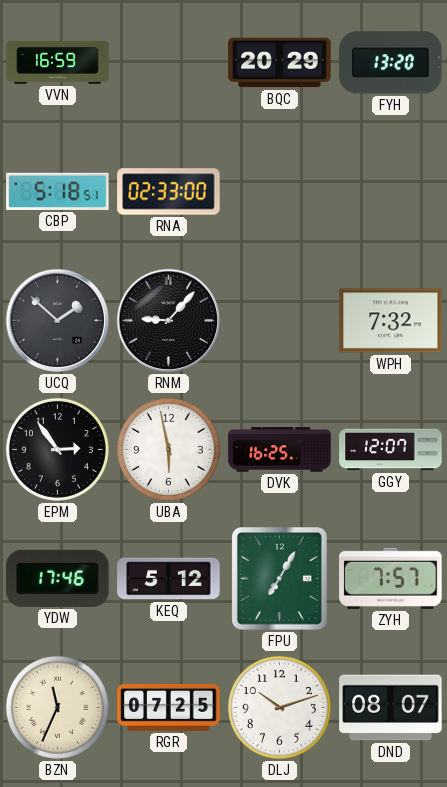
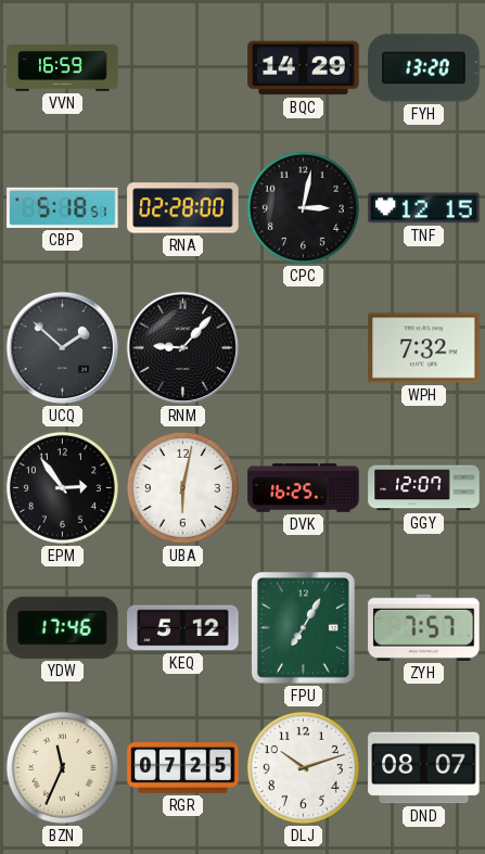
BQC: 20:29 -> 14:29 (304, 68)
RNA: 02:33 -> 02:28 (183, 208)
CPC: none -> 3:02 (303, 207)
TNF: none -> 12:15 (424, 208)
UBA: 5:58 -> 6:02 (182, 487)
